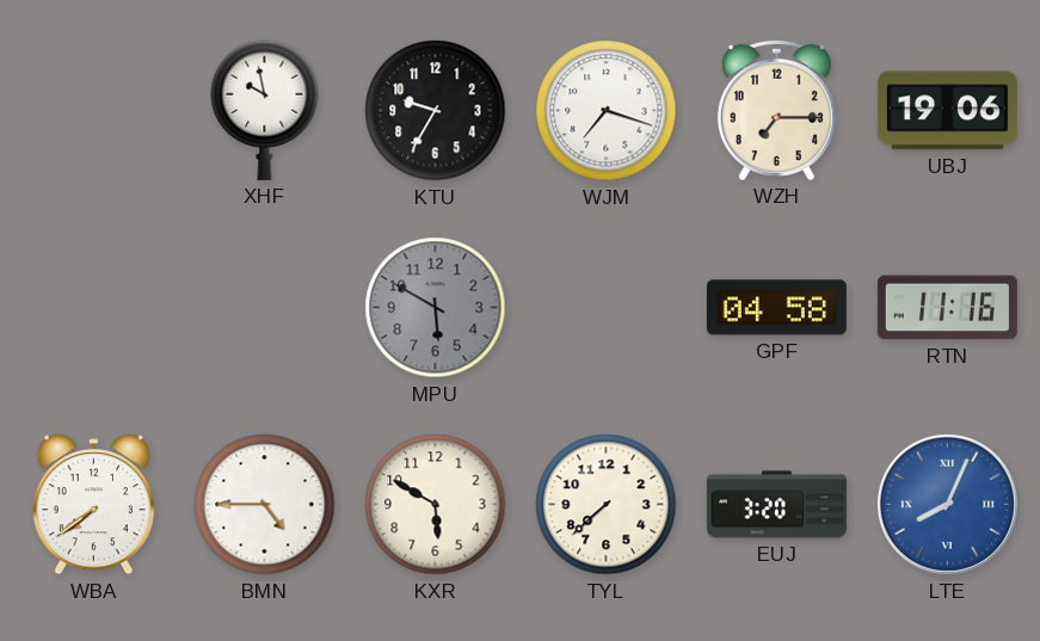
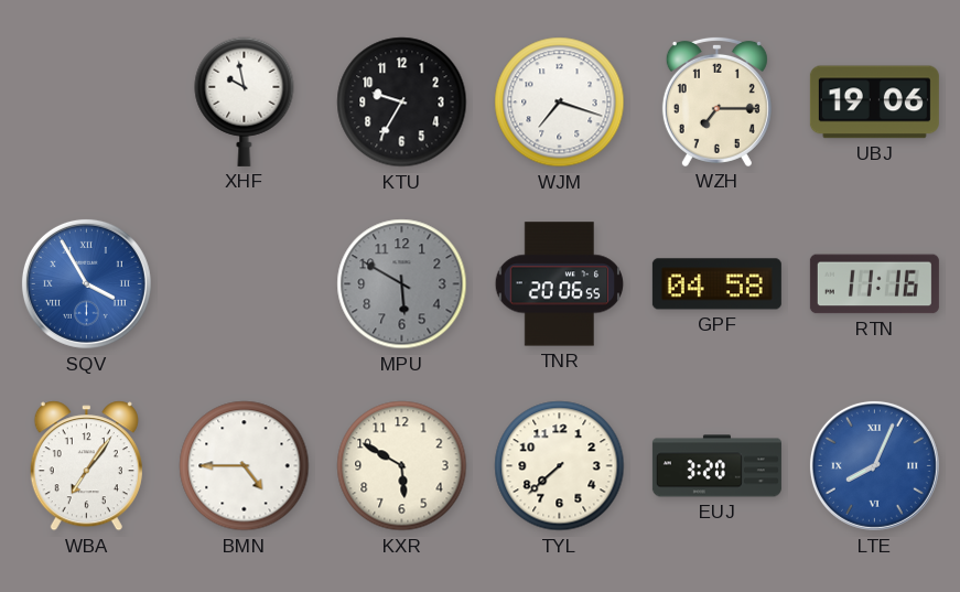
SQV: none -> 3:55 (86, 283)
TNR: none -> 20:06 (560, 284)
WBA: 7:39 -> 7:06 (86, 466)
